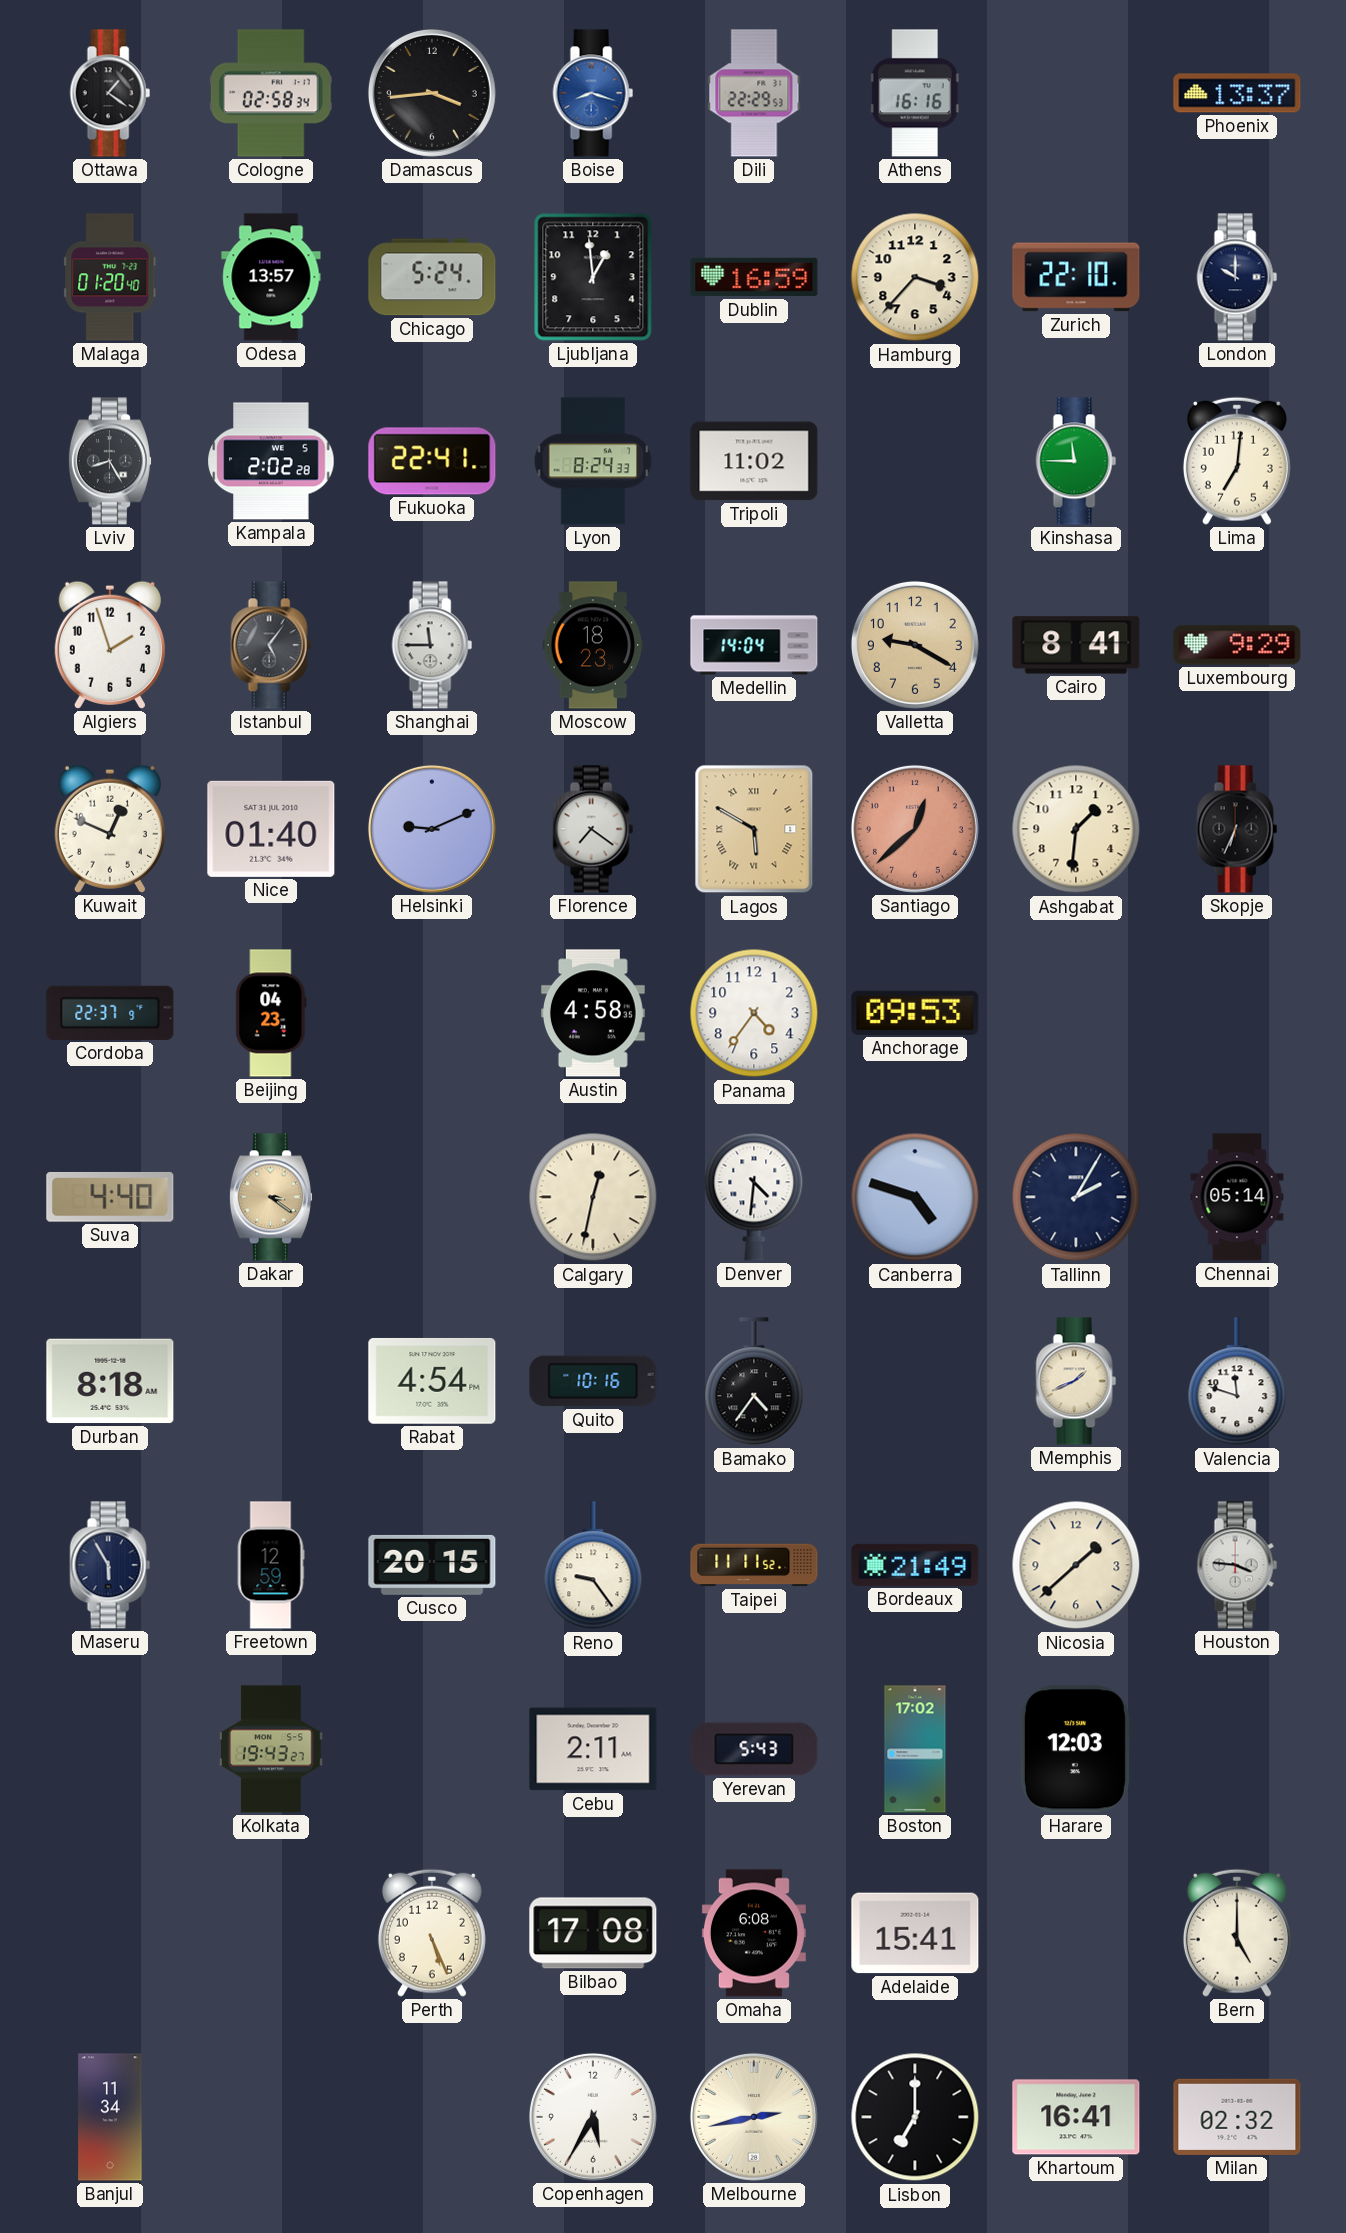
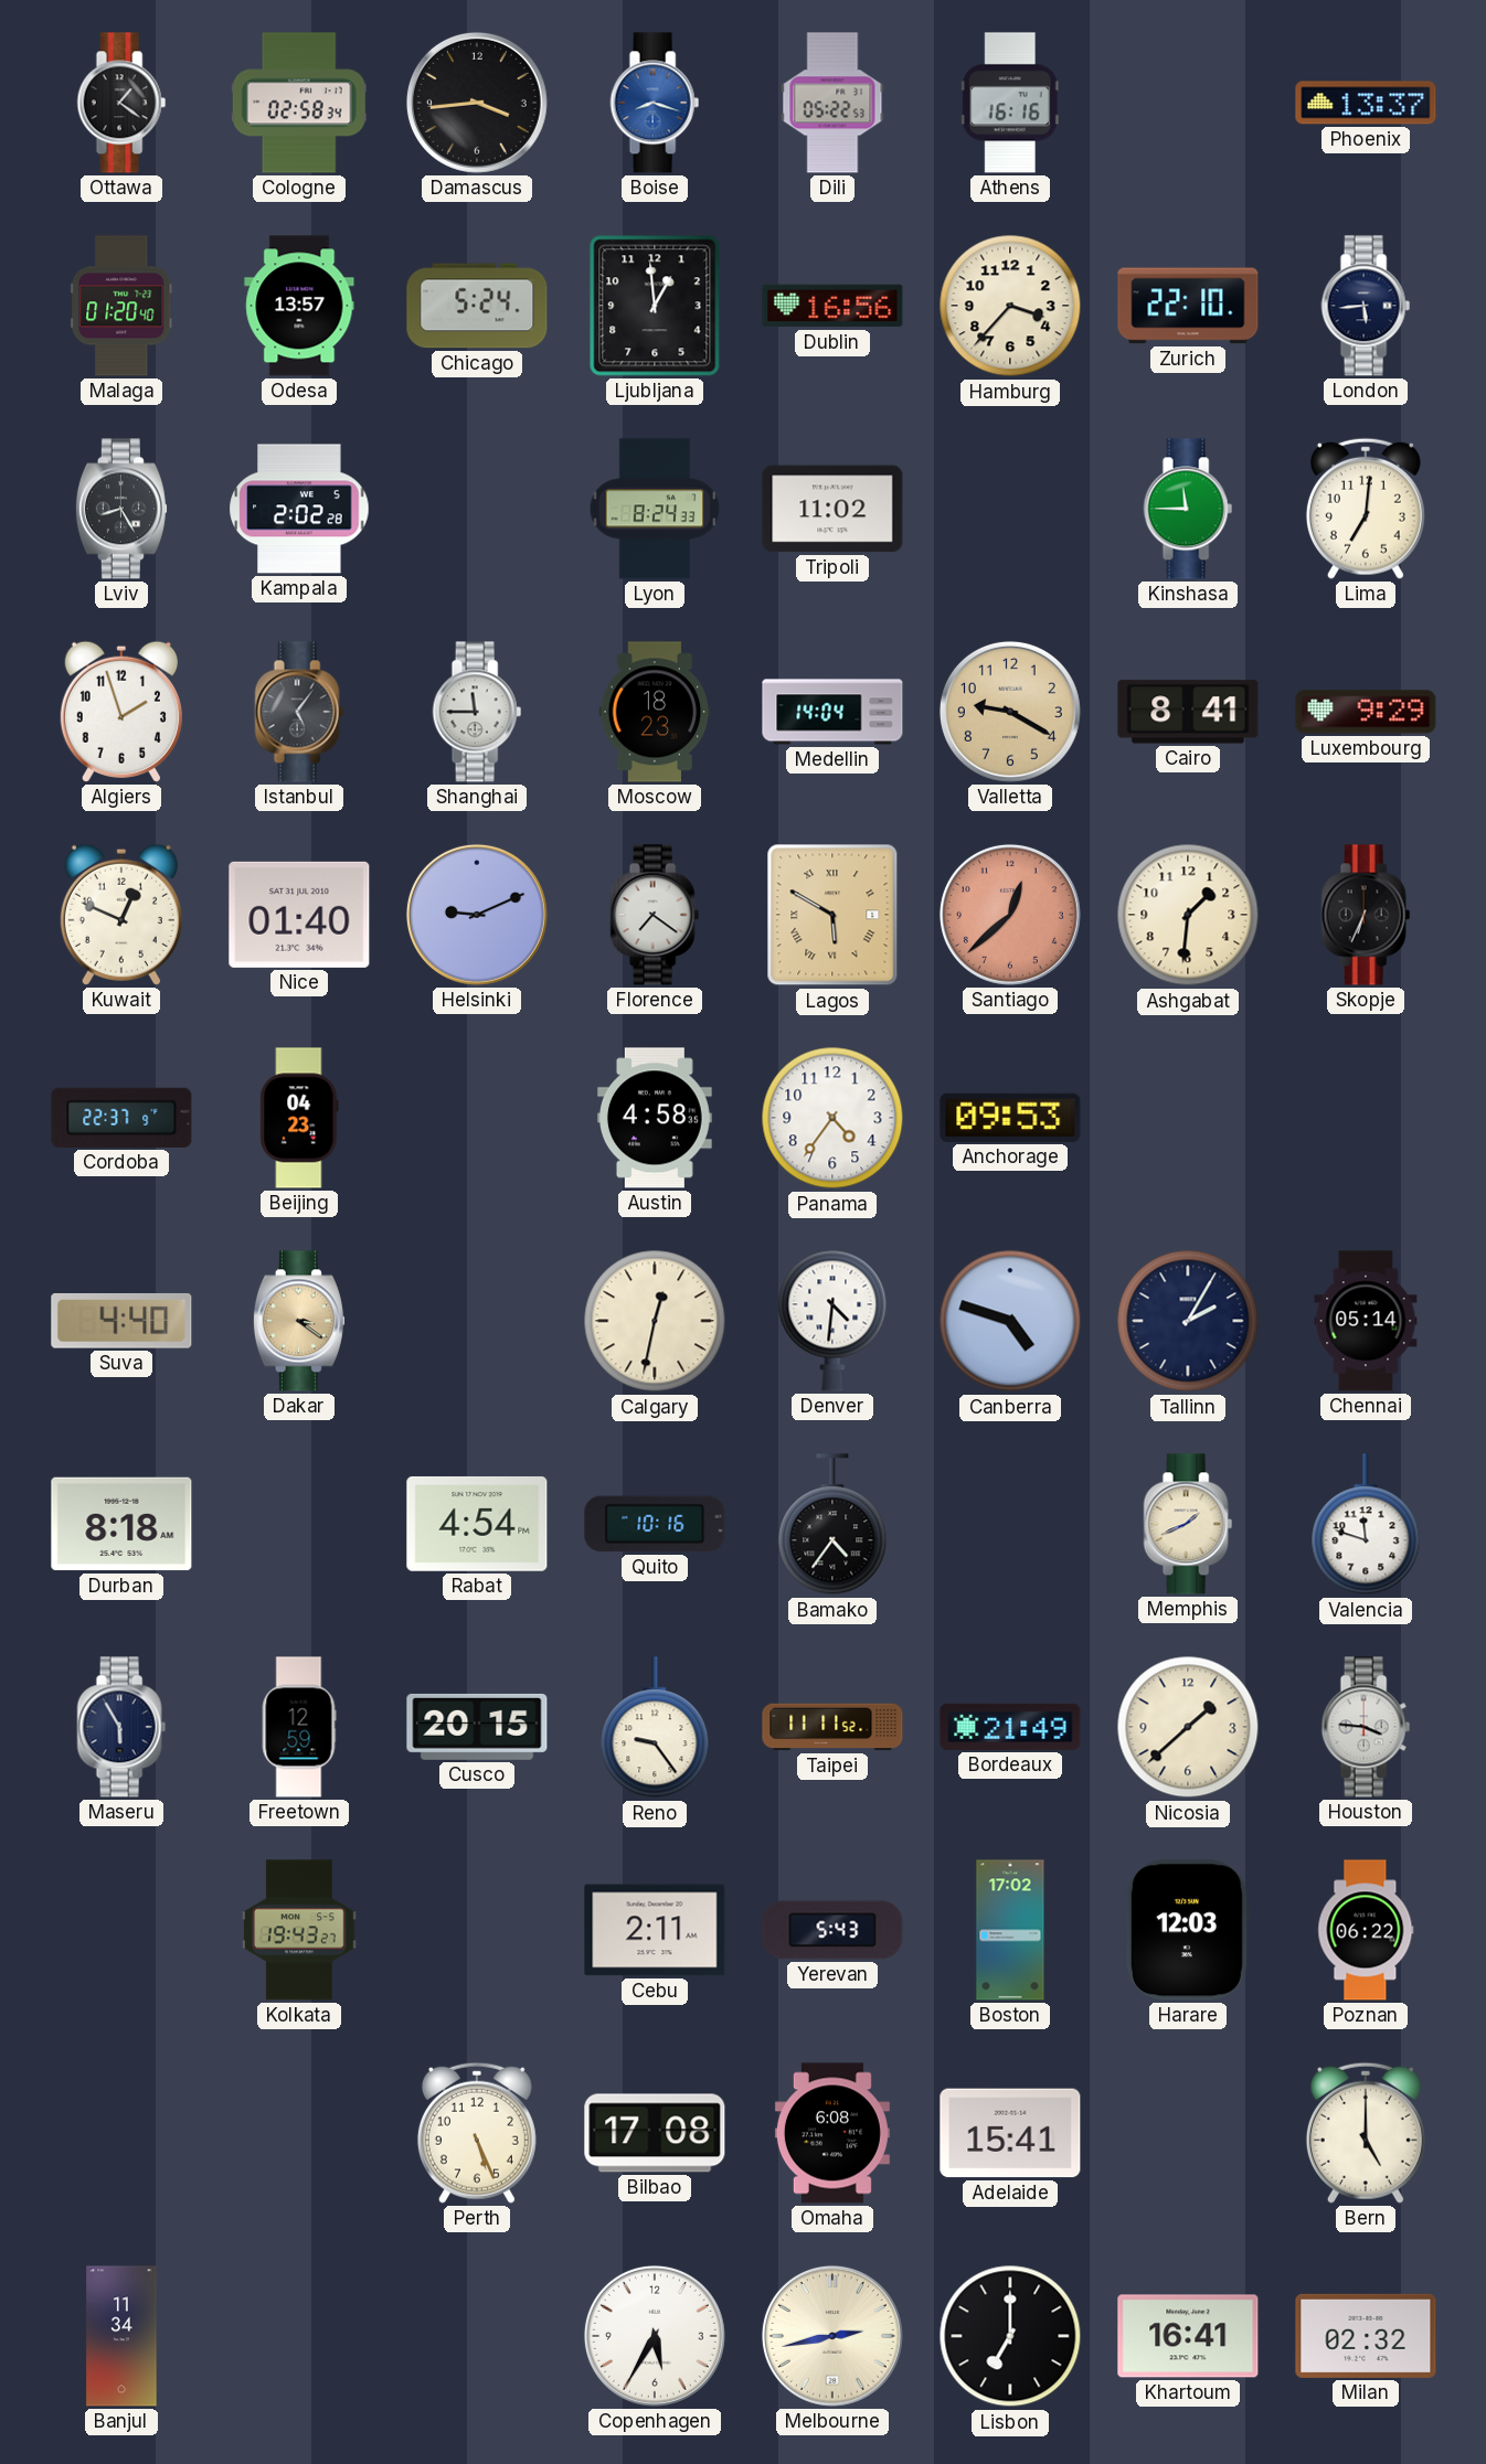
Dili: 22:29 -> 05:22 (832, 103)
Dublin: 16:59 -> 16:56 (832, 306)
London: 10:00 -> 5:44 (1366, 306)
Fukuoka: 22:41 -> none (432, 461)
Poznan: none -> 06:22 (1366, 1930)
